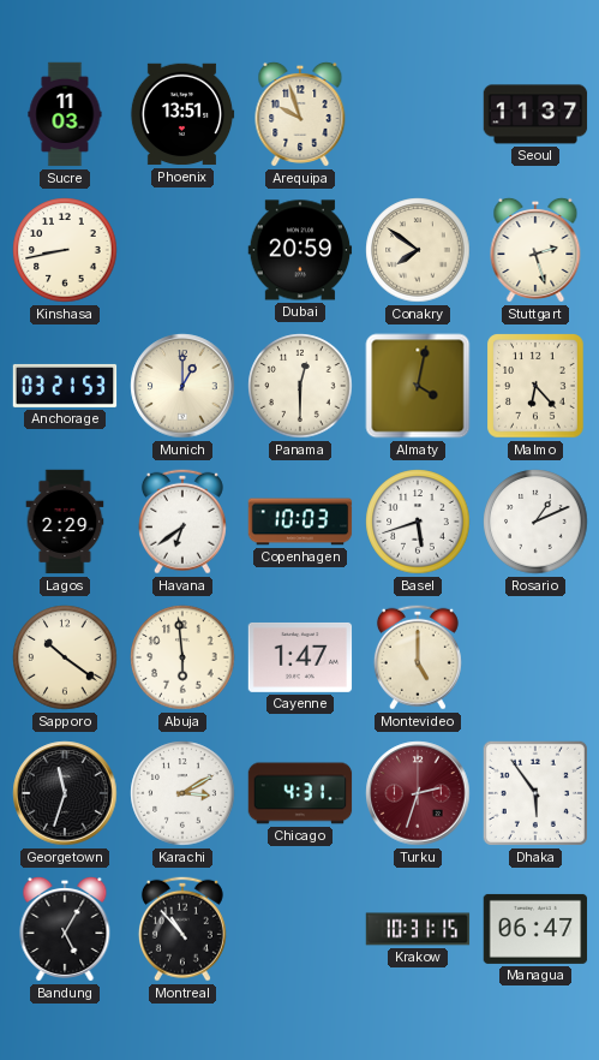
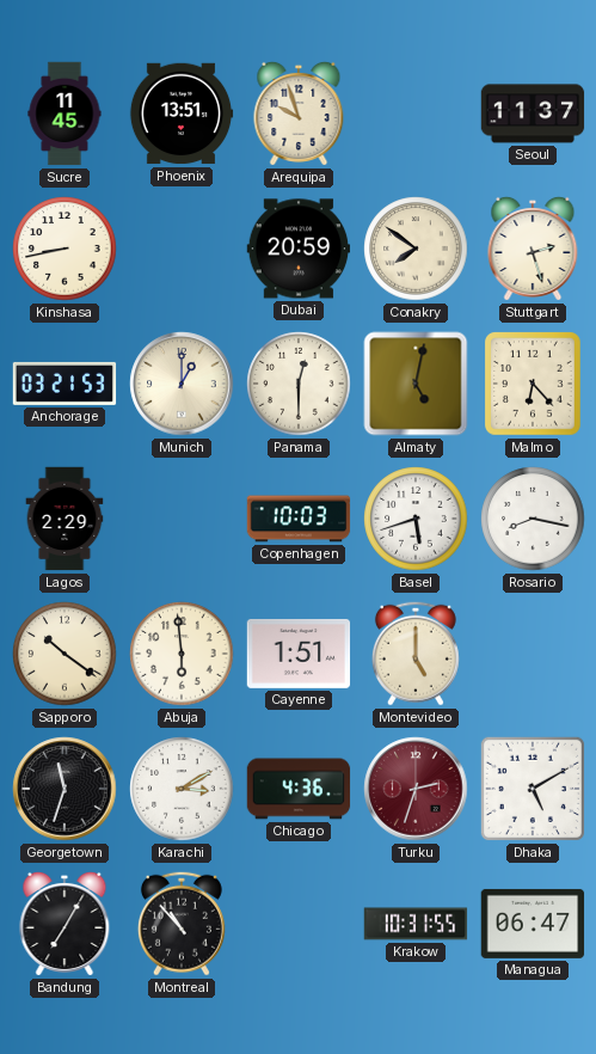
Sucre: 11:03 -> 11:45 (64, 114)
Almaty: 4:02 -> 5:02 (416, 384)
Havana: 6:39 -> none (182, 522)
Rosario: 1:11 -> 8:17 (533, 519)
Cayenne: 1:47 -> 1:51 (299, 654)
Chicago: 4:31 -> 4:36 (299, 789)
Dhaka: 5:54 -> 5:10 (533, 789)
Bandung: 5:05 -> 7:05 (64, 924)
Krakow: 10:31:15 -> 10:31:55 (416, 924)
